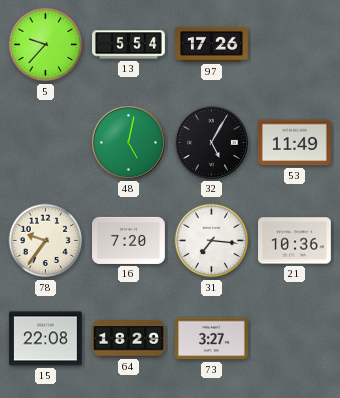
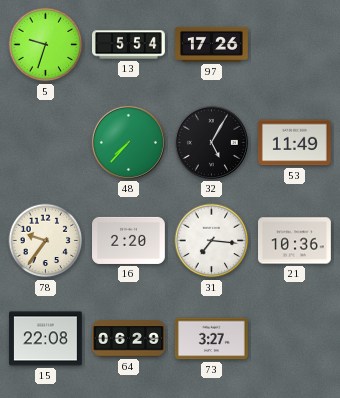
5: 9:37 -> 9:33 (46, 45)
48: 5:02 -> 7:37 (128, 142)
16: 7:20 -> 2:20 (129, 240)
64: 18:29 -> 06:29 (129, 339)
